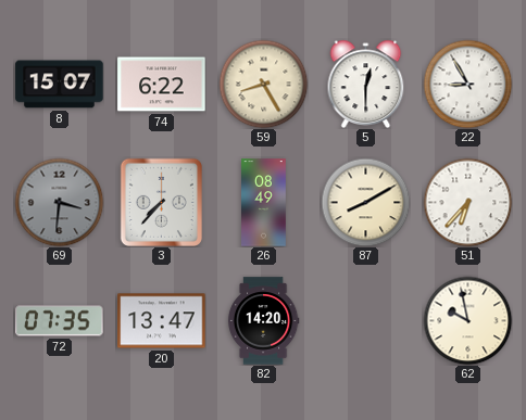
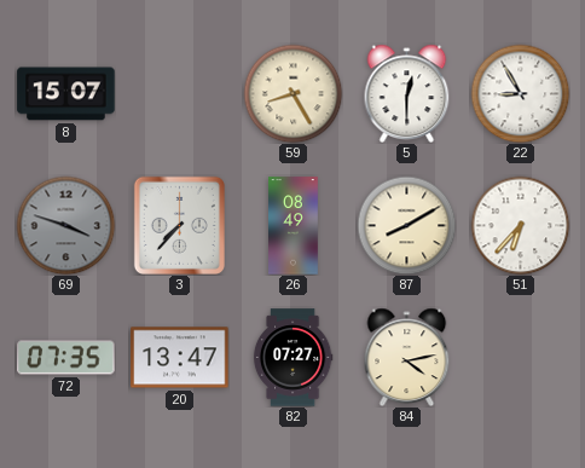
74: 6:22 -> none (162, 85)
69: 3:31 -> 3:48 (65, 225)
82: 14:20 -> 07:27 (292, 358)
84: none -> 4:13 (407, 357)
62: 9:58 -> none (467, 320)
